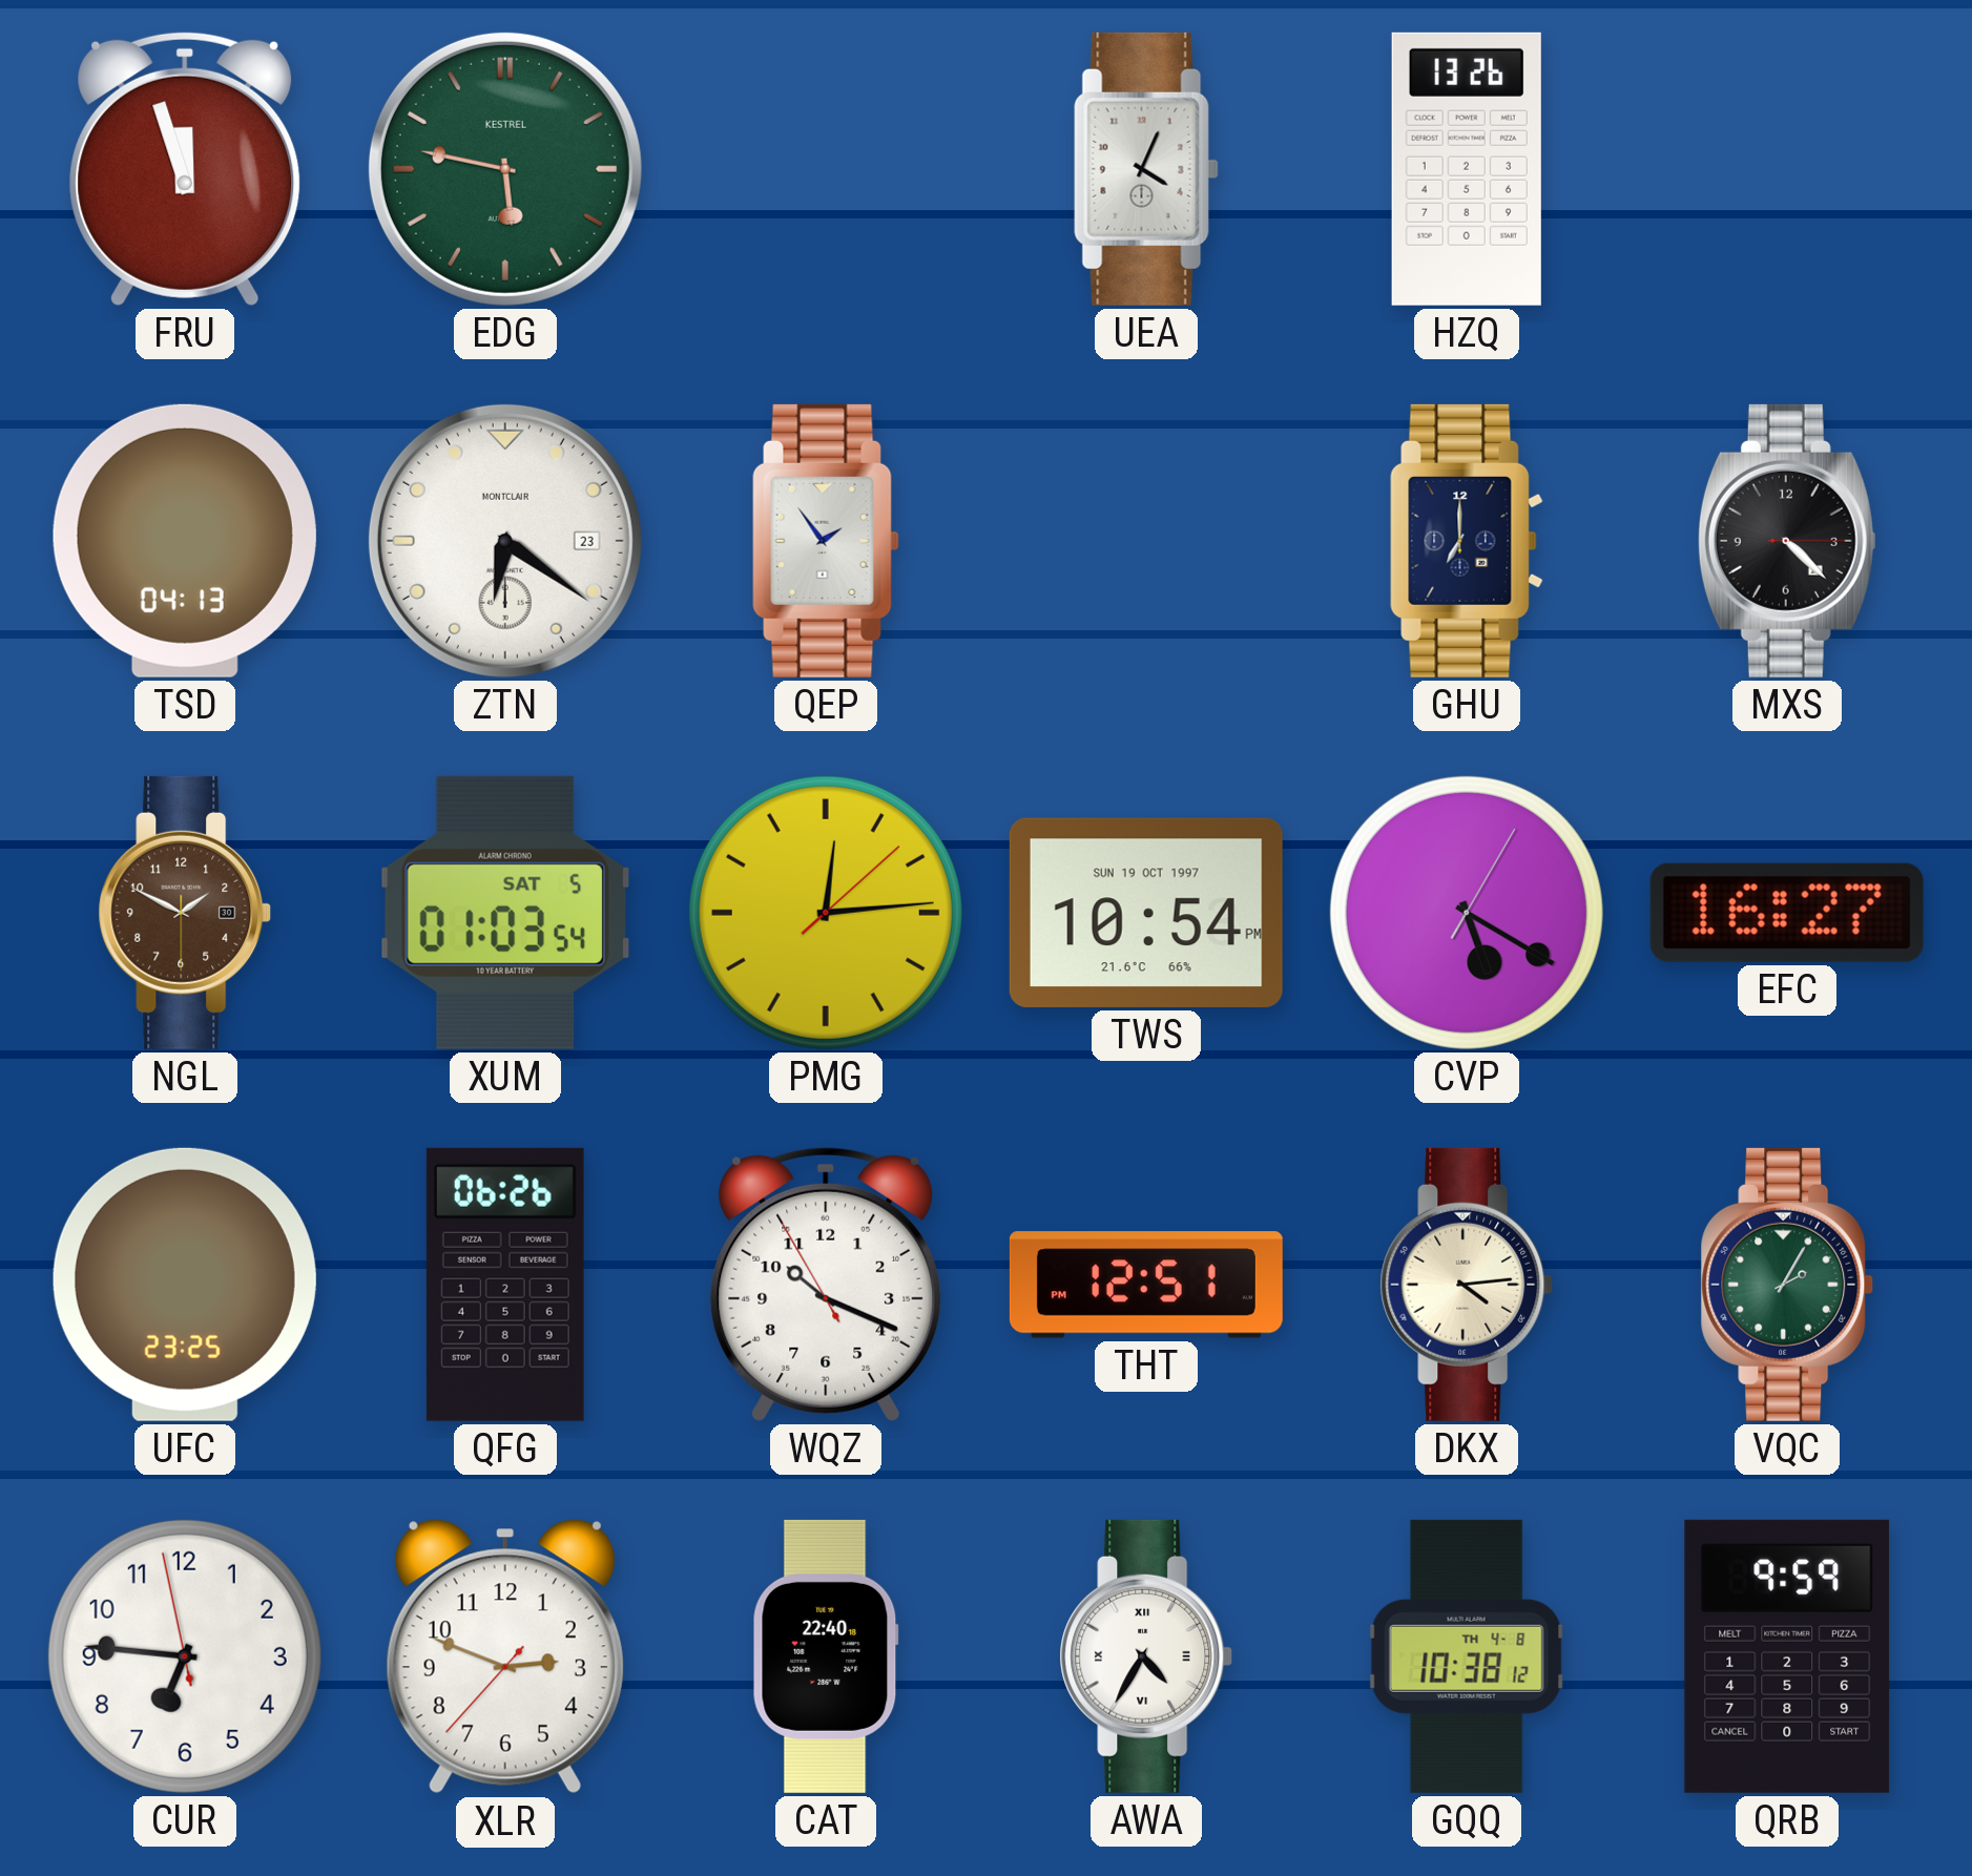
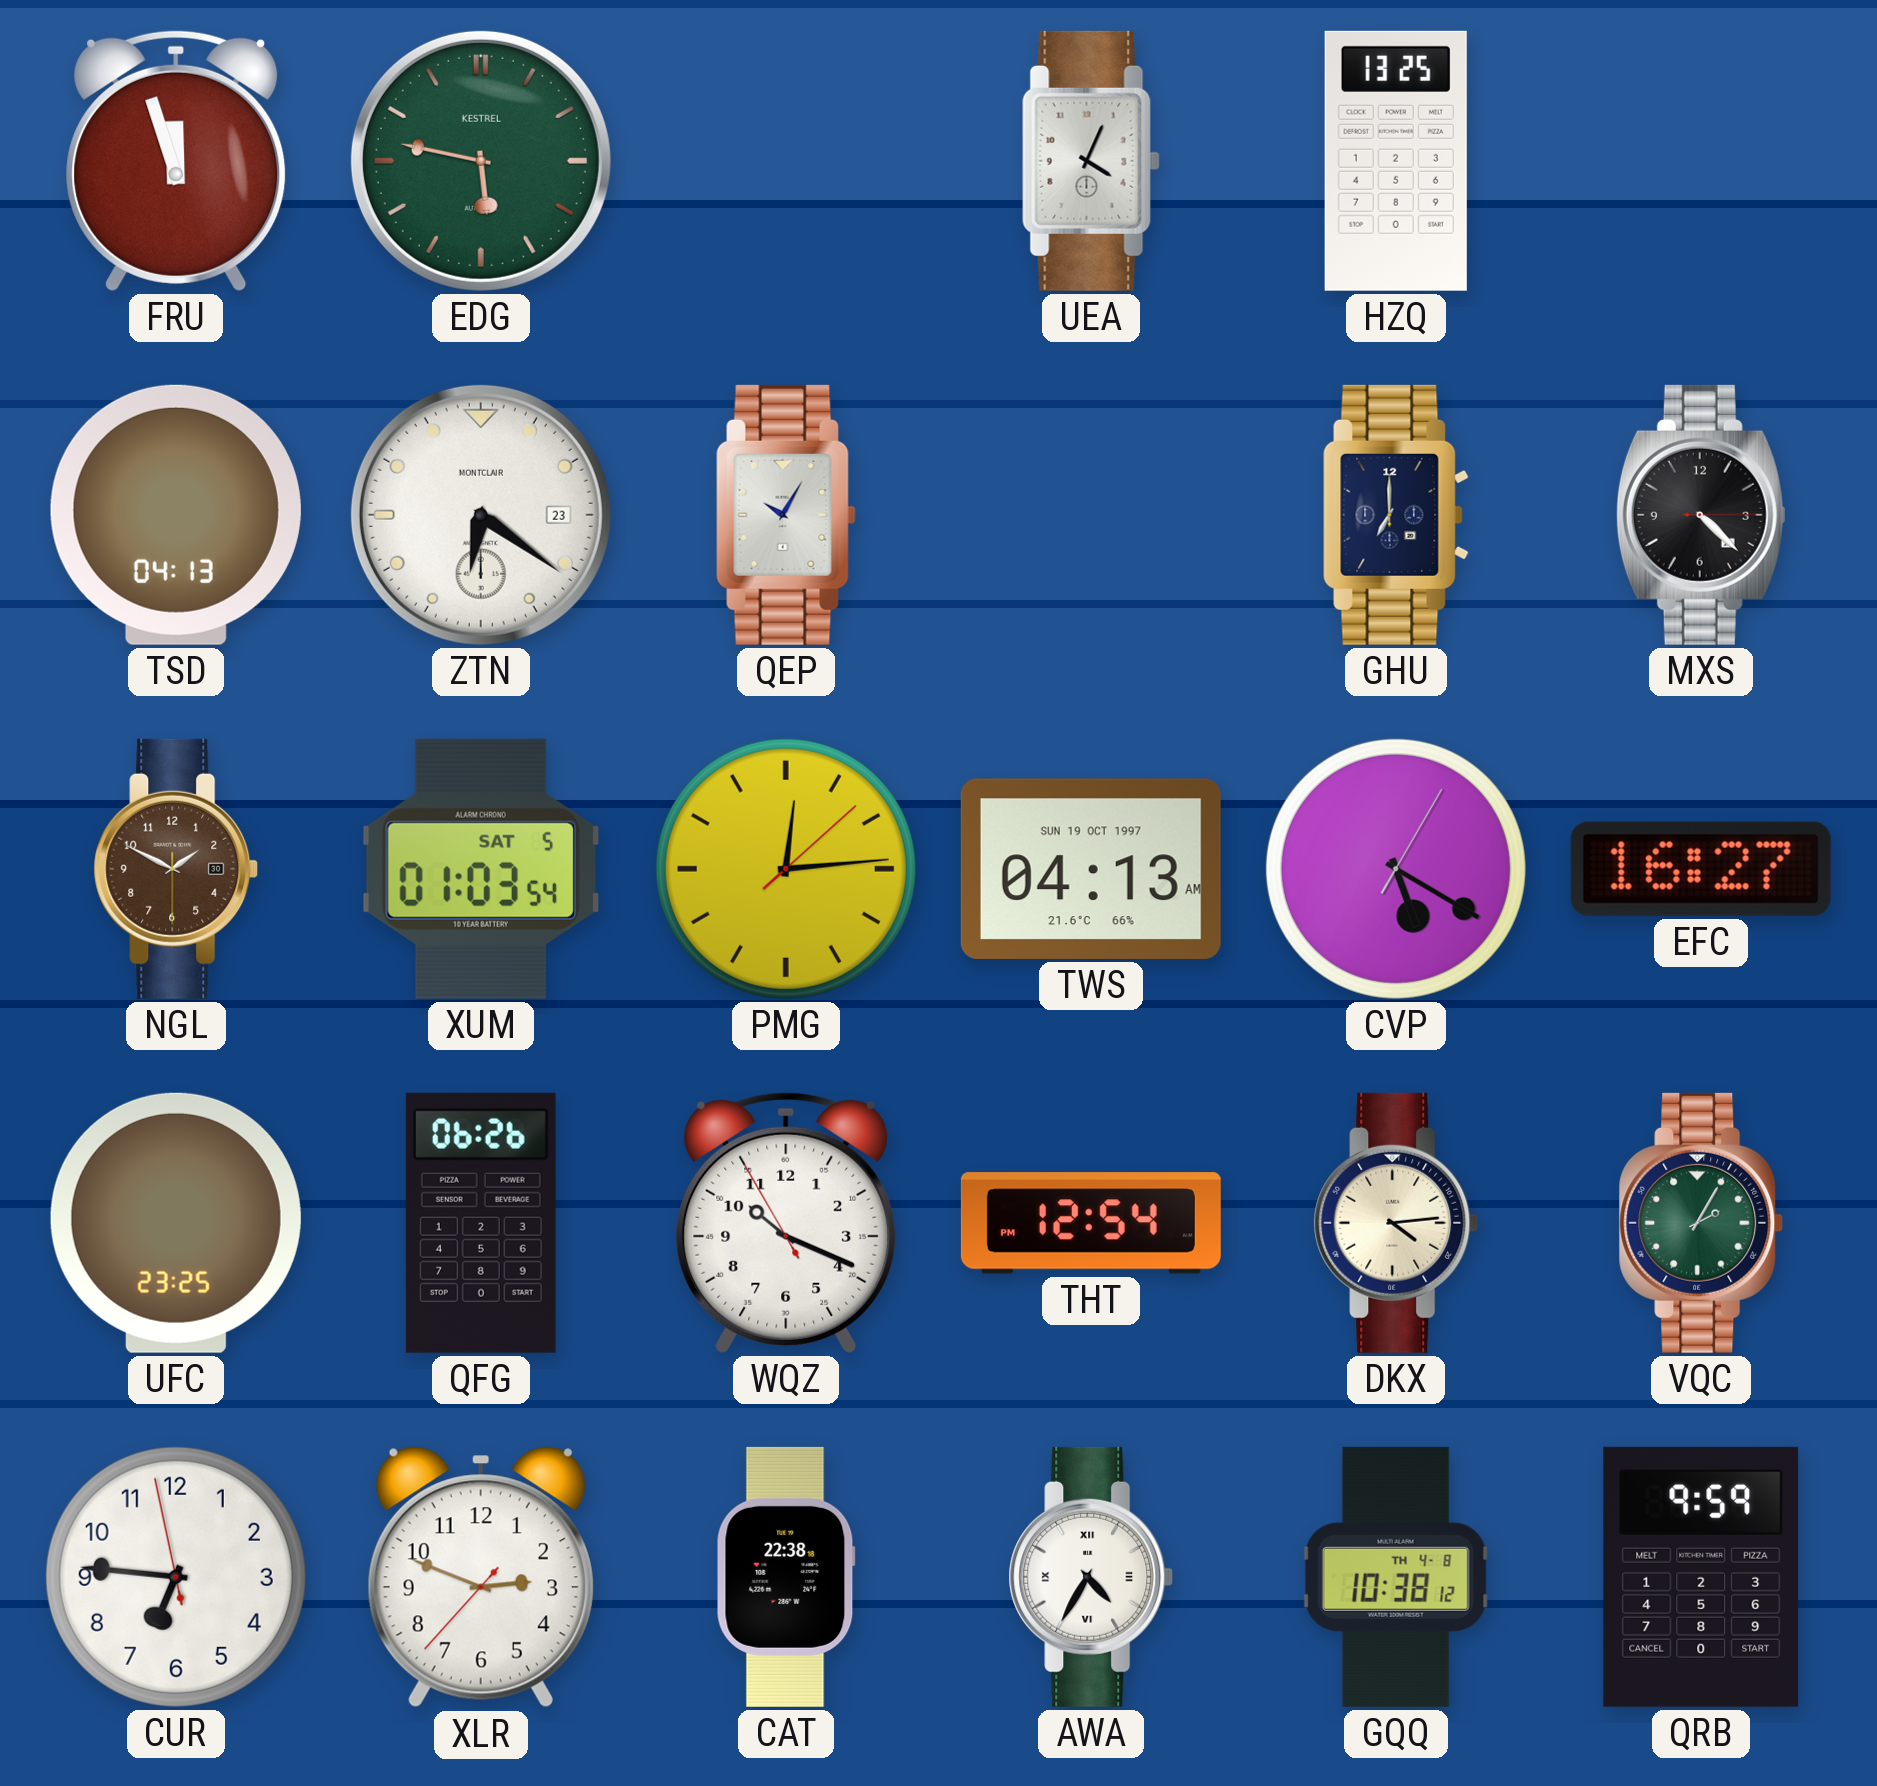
HZQ: 13:26 -> 13:25 (1396, 161)
QEP: 1:54 -> 10:05 (786, 515)
TWS: 10:54 -> 04:13 (1091, 869)
THT: 12:51 -> 12:54 (1091, 1223)
CAT: 22:40 -> 22:38 (786, 1577)
